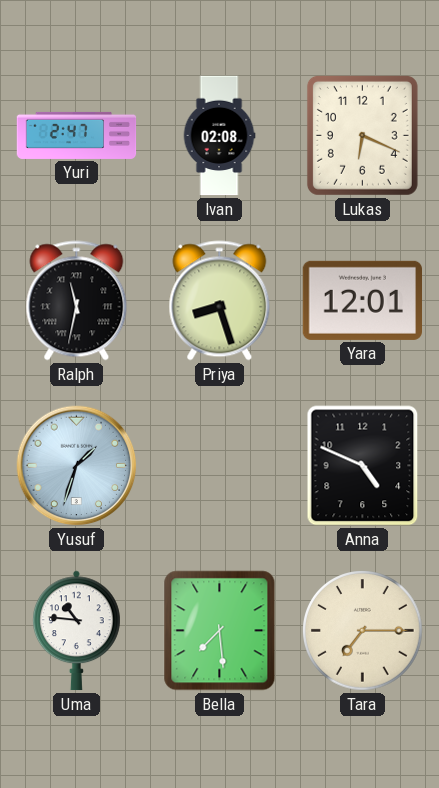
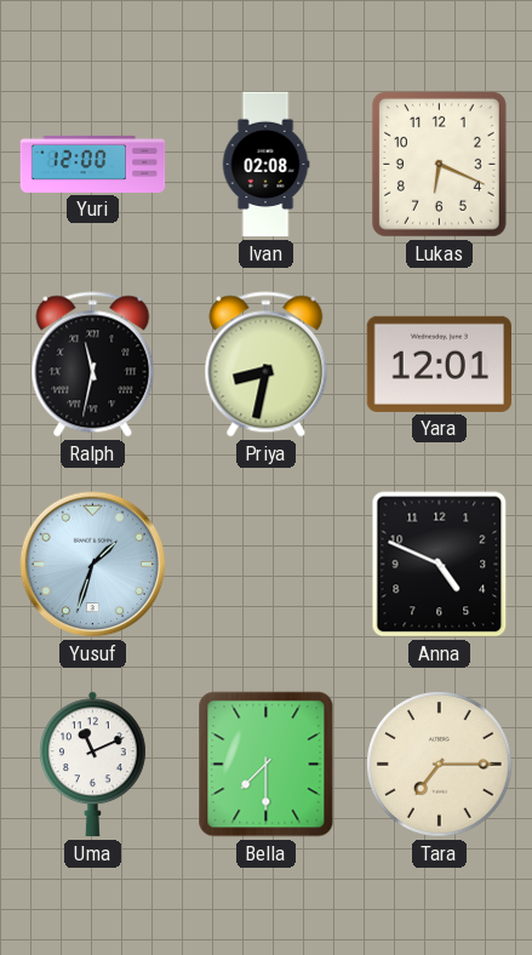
Yuri: 2:47 -> 12:00 (93, 164)
Priya: 8:27 -> 8:32 (267, 365)
Uma: 10:46 -> 11:11 (93, 765)
Bella: 7:29 -> 7:30 (267, 765)
